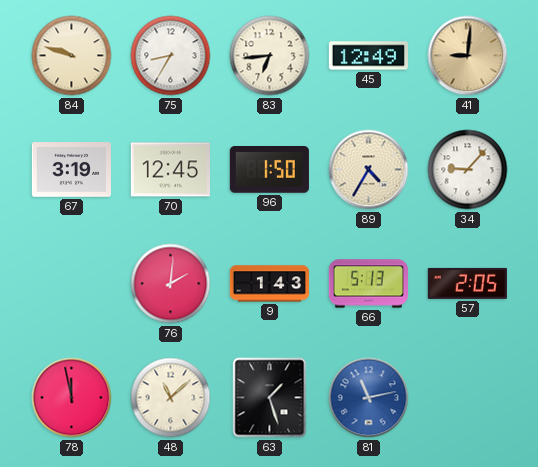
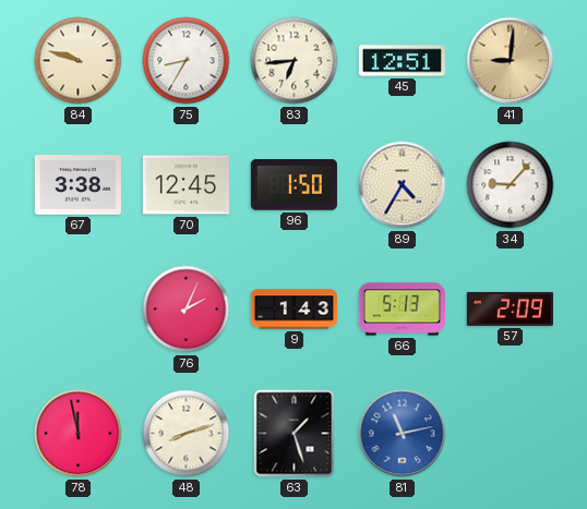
45: 12:49 -> 12:51 (402, 61)
67: 3:19 -> 3:38 (77, 185)
76: 2:01 -> 2:04 (187, 310)
57: 2:05 -> 2:09 (510, 308)
48: 11:08 -> 8:12 (187, 434)
